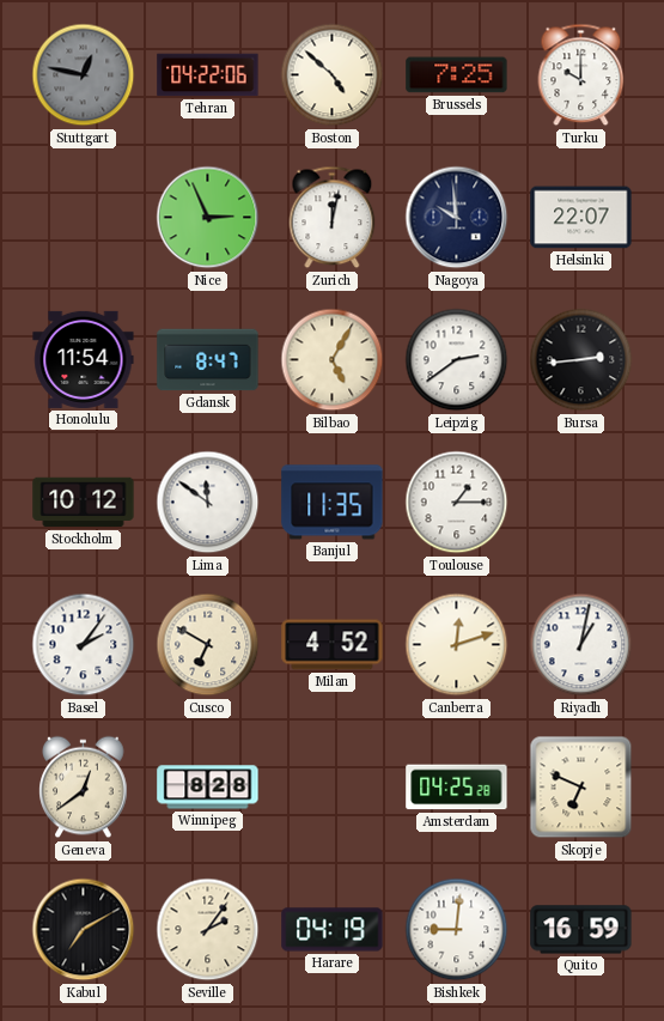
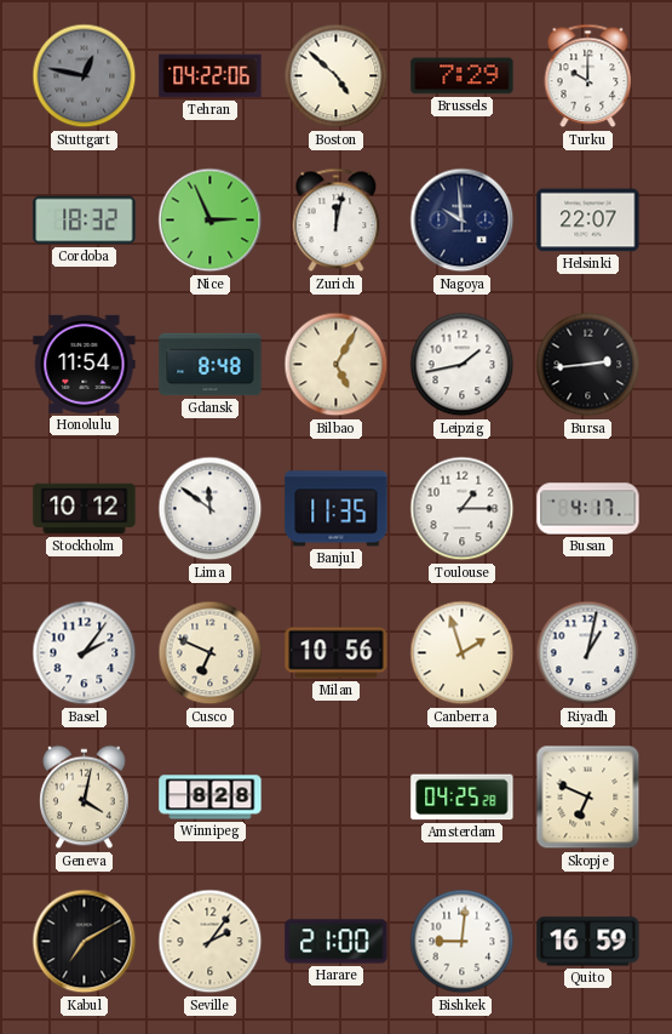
Brussels: 7:25 -> 7:29 (463, 76)
Cordoba: none -> 18:32 (85, 221)
Gdansk: 8:47 -> 8:48 (211, 365)
Leipzig: 2:39 -> 1:43 (463, 365)
Busan: none -> 4:17 (588, 509)
Cusco: 6:50 -> 6:49 (211, 653)
Milan: 4:52 -> 10:56 (337, 653)
Canberra: 12:12 -> 1:57 (463, 653)
Geneva: 12:39 -> 4:02 (85, 798)
Harare: 04:19 -> 21:00 (337, 942)
